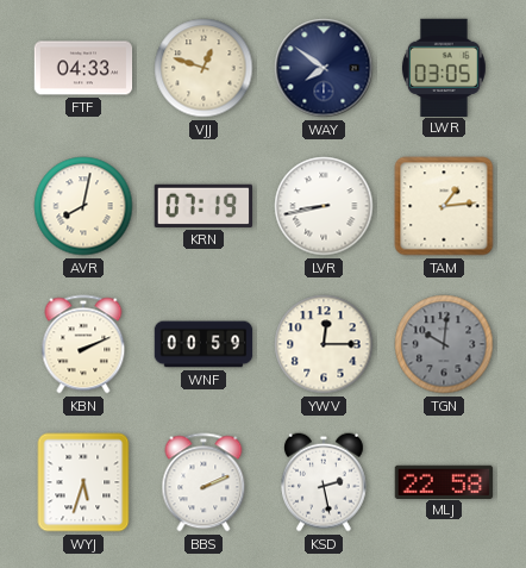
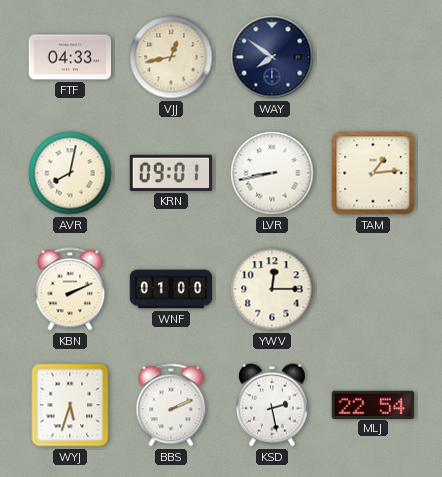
VJJ: 12:48 -> 12:43 (171, 57)
LWR: 03:05 -> none (444, 67)
KRN: 07:19 -> 09:01 (170, 173)
WNF: 00:59 -> 01:00 (171, 289)
TGN: 10:01 -> none (444, 344)
MLJ: 22:58 -> 22:54 (373, 404)
